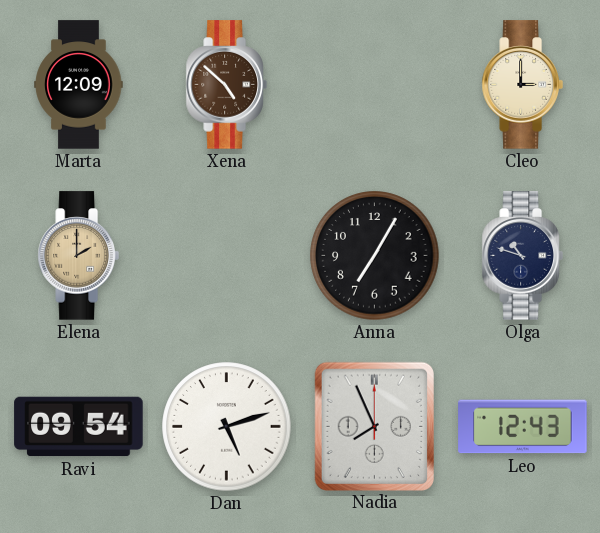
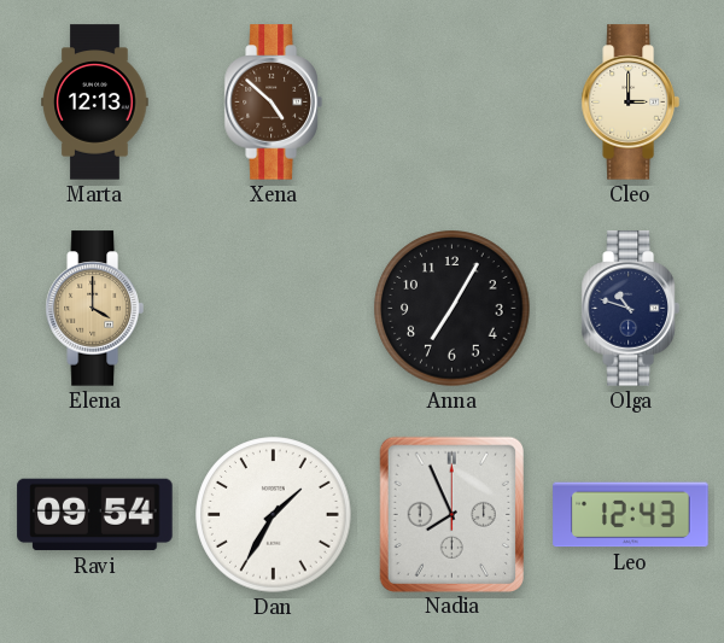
Marta: 12:09 -> 12:13 (95, 103)
Elena: 2:00 -> 4:00 (94, 309)
Dan: 5:12 -> 1:35 (274, 515)
